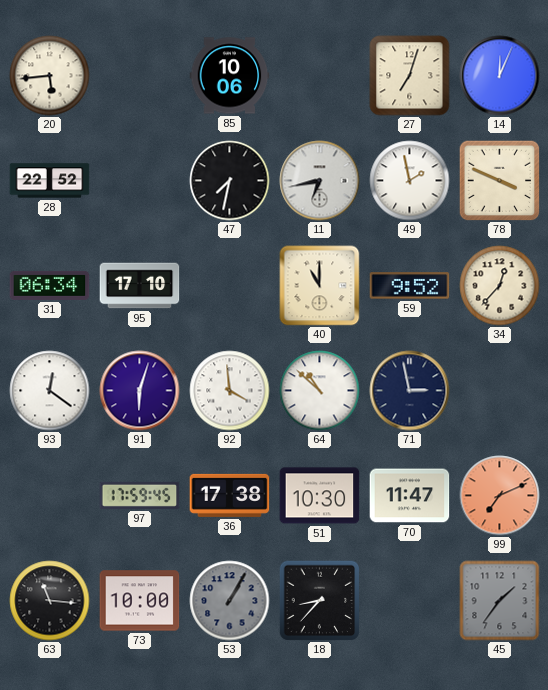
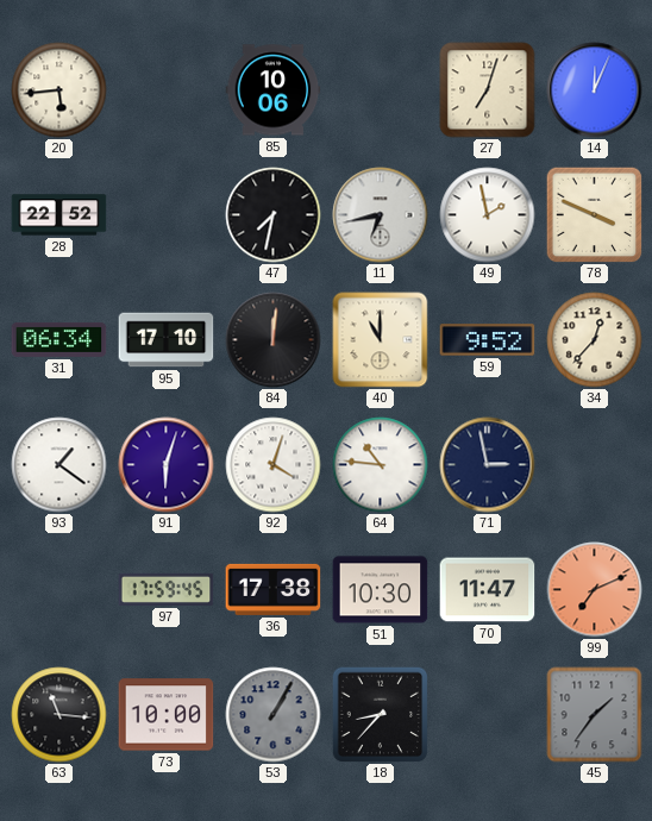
84: none -> 12:01 (274, 340)
93: 12:21 -> 1:21 (59, 465)
92: 3:59 -> 4:03 (274, 465)
64: 10:52 -> 10:46 (381, 465)
